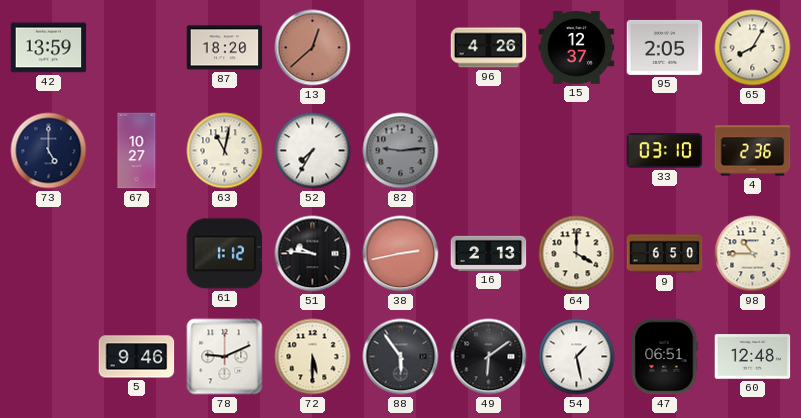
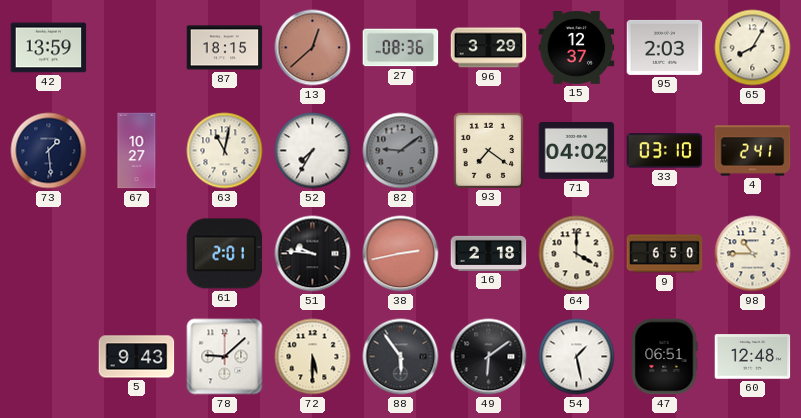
87: 18:20 -> 18:15 (225, 48)
27: none -> 08:36 (401, 48)
96: 4:26 -> 3:29 (489, 48)
95: 2:05 -> 2:03 (665, 47)
73: 5:00 -> 1:29 (49, 151)
82: 9:14 -> 9:09 (401, 151)
93: none -> 7:21 (488, 150)
71: none -> 04:02 (577, 151)
4: 2:36 -> 2:41 (753, 151)
61: 1:12 -> 2:01 (225, 254)
16: 2:13 -> 2:18 (489, 253)
5: 9:46 -> 9:43 (137, 357)
78: 9:11 -> 9:08 (225, 357)
